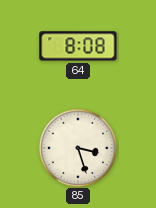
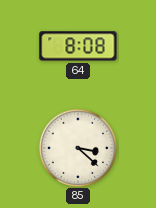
85: 3:27 -> 3:22 (77, 147)
